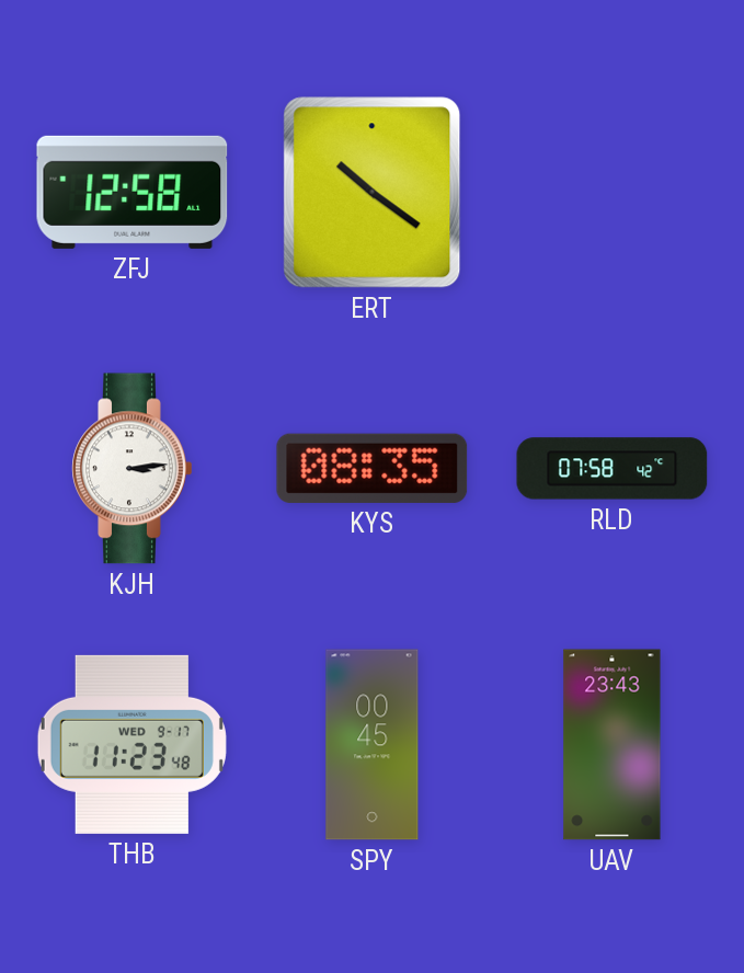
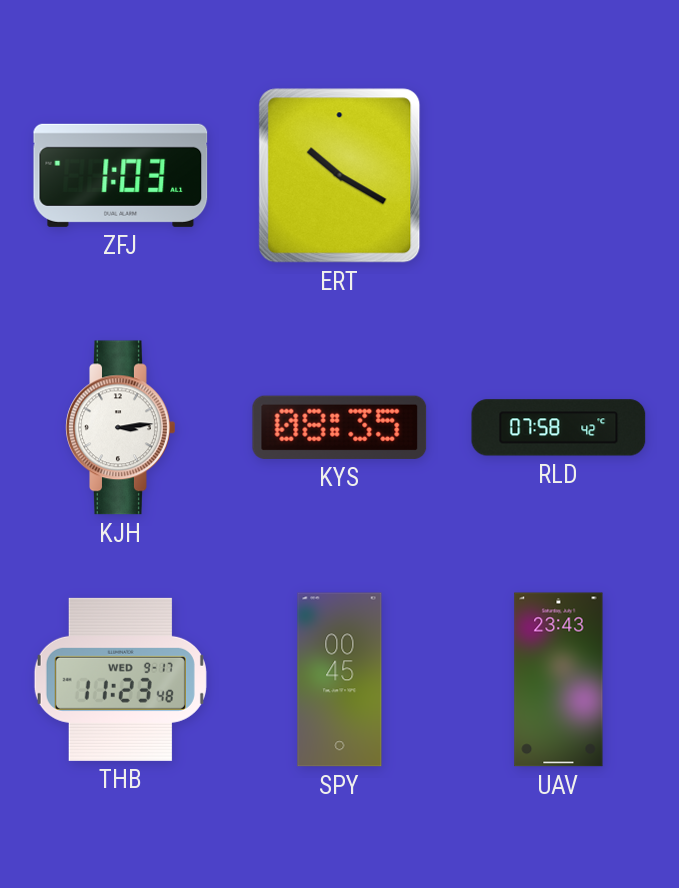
ZFJ: 12:58 -> 1:03 (121, 175)
ERT: 10:21 -> 10:20 (340, 176)
